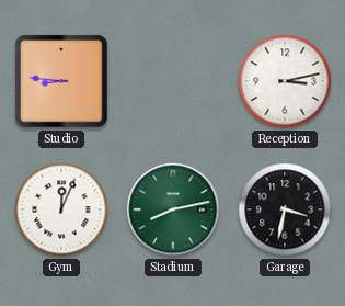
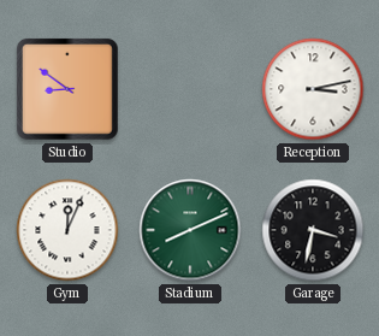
Studio: 8:46 -> 8:51 (67, 89)
Stadium: 8:13 -> 8:11 (190, 230)
